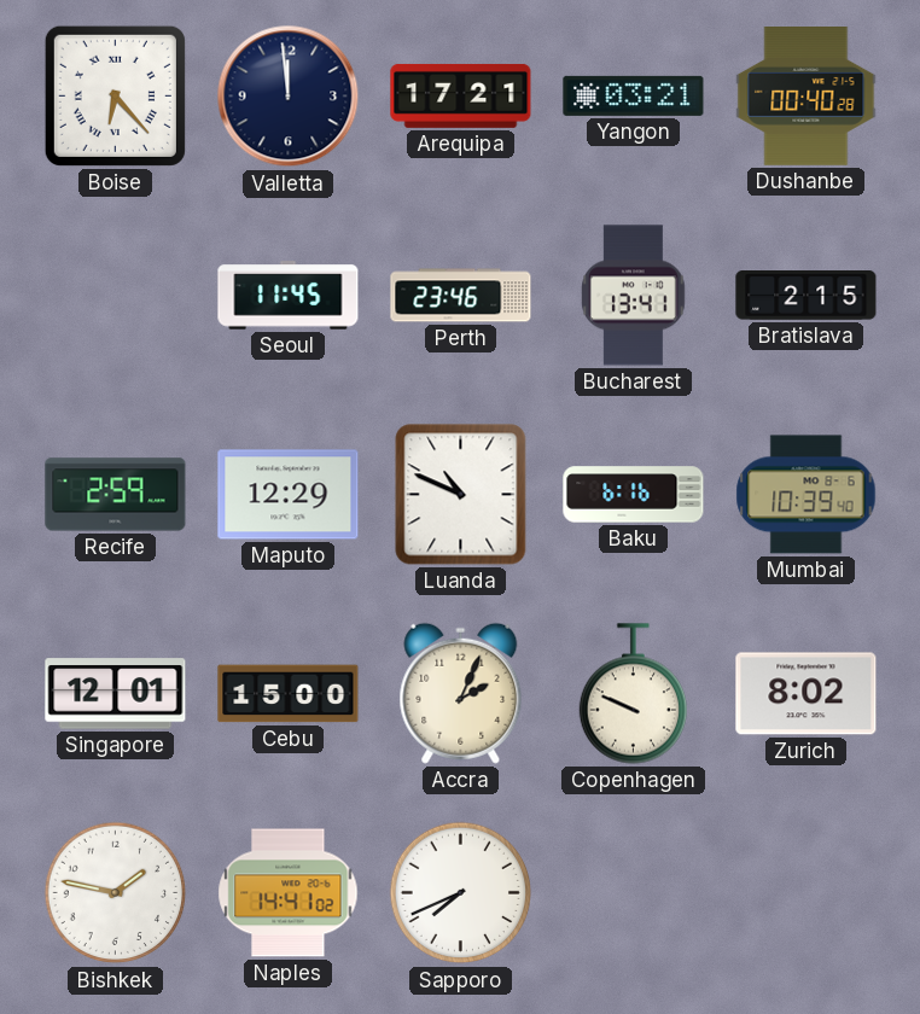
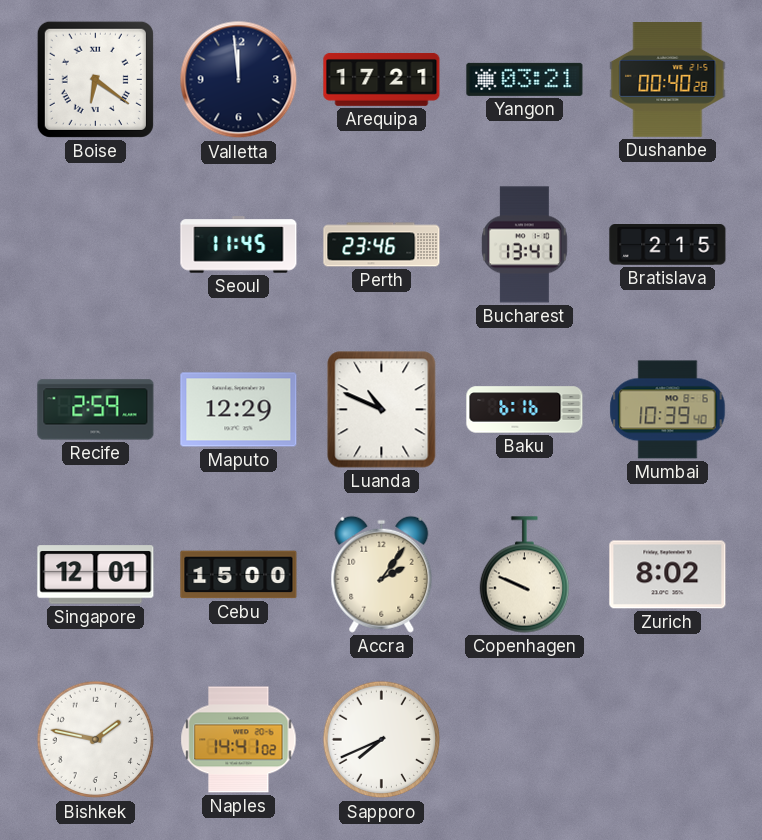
Boise: 6:23 -> 6:21 (95, 79)
Accra: 2:04 -> 2:06 (382, 574)
